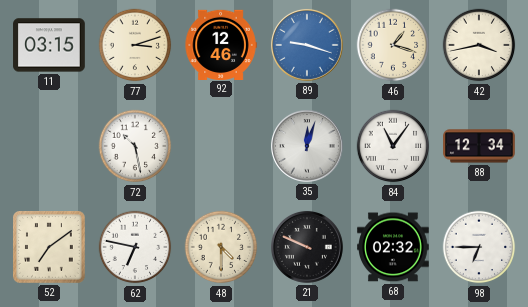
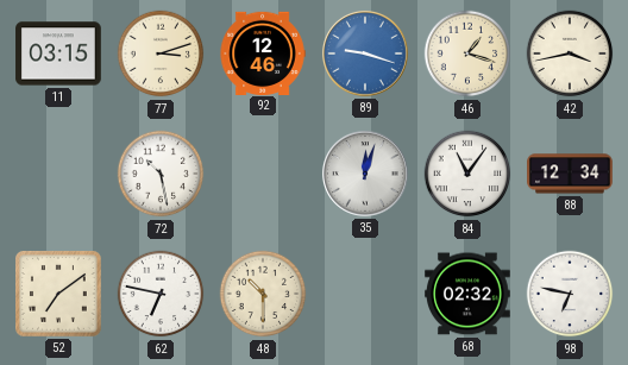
48: 4:30 -> 10:30 (263, 294)
21: 9:49 -> none (307, 247)
98: 6:45 -> 6:47 (570, 294)
